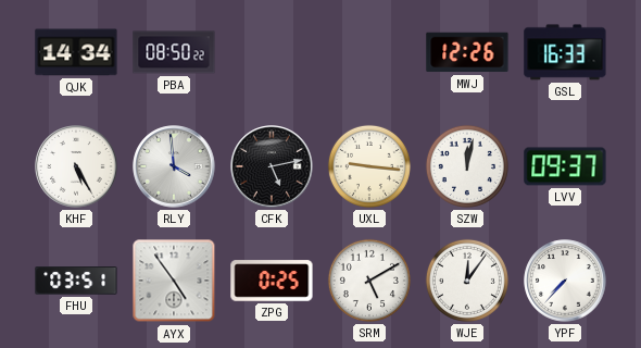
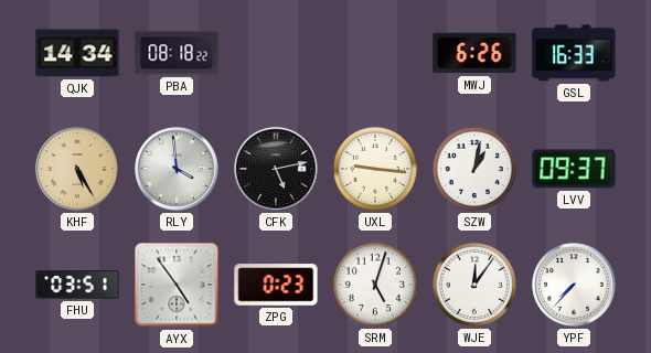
PBA: 08:50 -> 08:18 (177, 53)
MWJ: 12:26 -> 6:26 (474, 53)
KHF dial: white -> champagne (77, 169)
SZW: 12:02 -> 1:02 (474, 169)
ZPG: 0:25 -> 0:23 (276, 285)
SRM: 5:10 -> 5:03 (375, 285)
